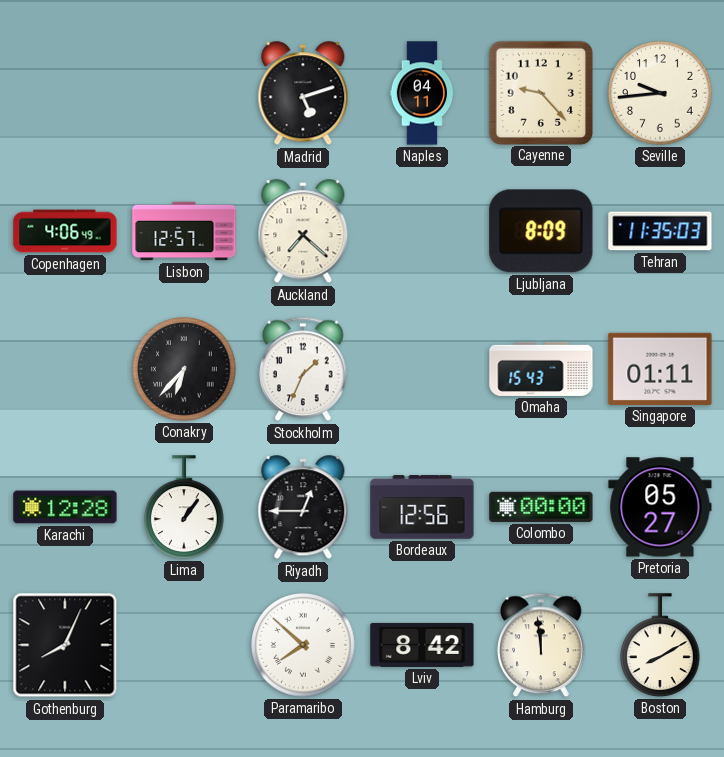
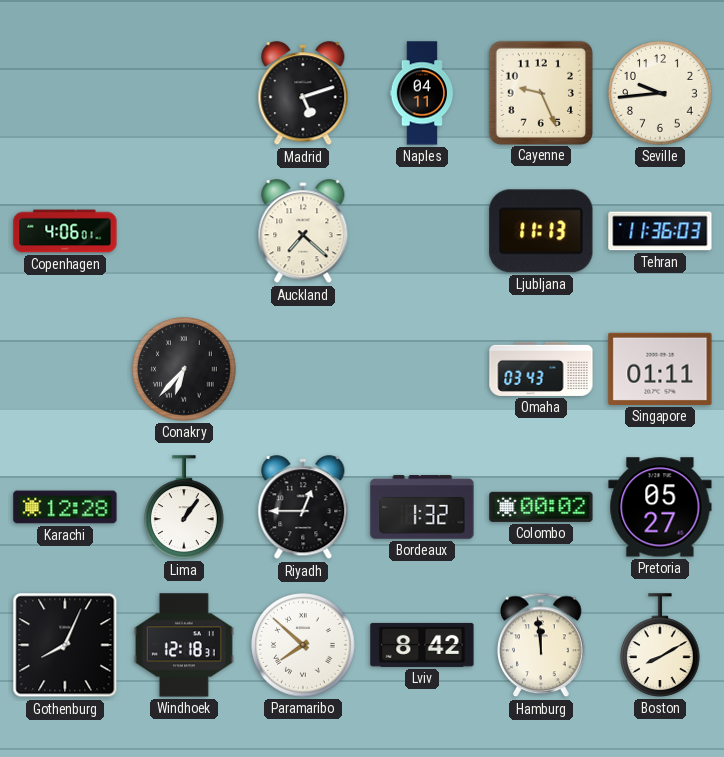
Cayenne: 9:23 -> 9:26 (540, 92)
Copenhagen: 4:06:49 -> 4:06:01 (65, 231)
Lisbon: 12:57 -> none (184, 231)
Ljubljana: 8:09 -> 11:13 (541, 231)
Tehran: 11:35 -> 11:36 (660, 231)
Stockholm: 1:34 -> none (303, 369)
Omaha: 15:43 -> 03:43 (541, 369)
Bordeaux: 12:56 -> 1:32 (422, 507)
Colombo: 00:00 -> 00:02 (541, 507)
Windhoek: none -> 12:18 (184, 645)
